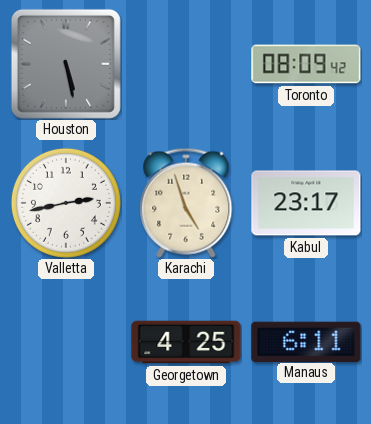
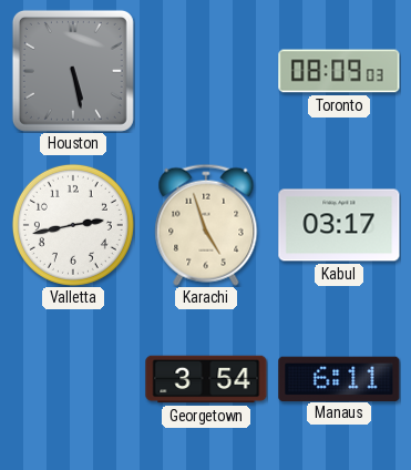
Toronto: 08:09:42 -> 08:09:03 (339, 71)
Kabul: 23:17 -> 03:17 (339, 225)
Georgetown: 4:25 -> 3:54 (206, 379)
